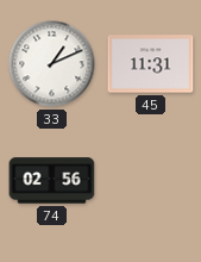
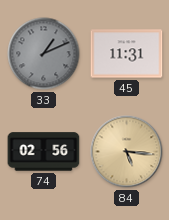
33 dial: white -> grey (44, 54)
84: none -> 5:16 (127, 152)
